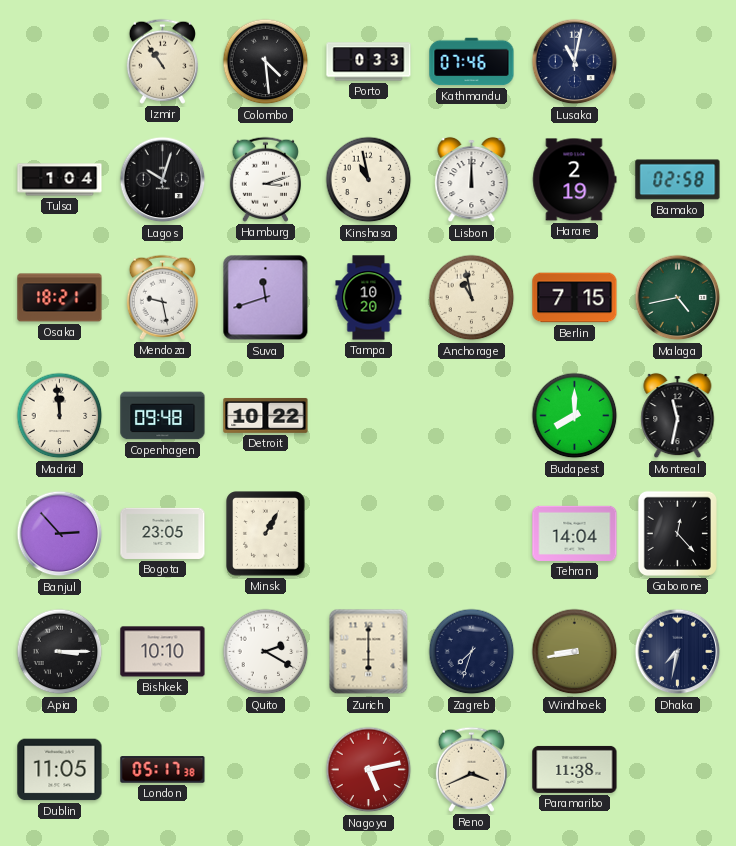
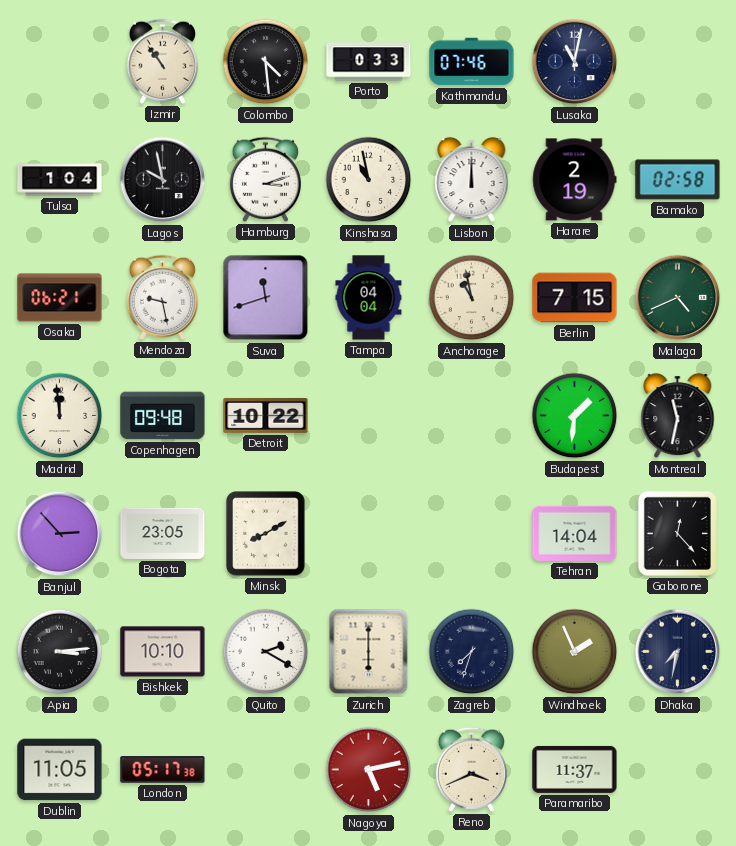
Lagos: 10:03 -> 9:58 (163, 180)
Osaka: 18:21 -> 06:21 (60, 298)
Tampa: 10:20 -> 04:04 (369, 298)
Malaga: 4:43 -> 4:41 (678, 298)
Budapest: 8:00 -> 1:31 (575, 416)
Minsk: 1:05 -> 8:10 (266, 534)
Apia: 3:15 -> 3:14 (60, 652)
Windhoek: 8:43 -> 1:56 (575, 652)
Paramaribo: 11:38 -> 11:37 (575, 769)
